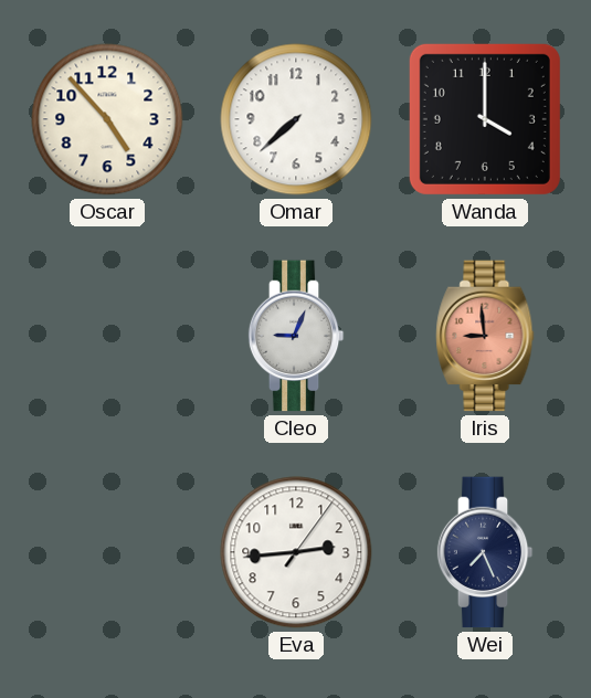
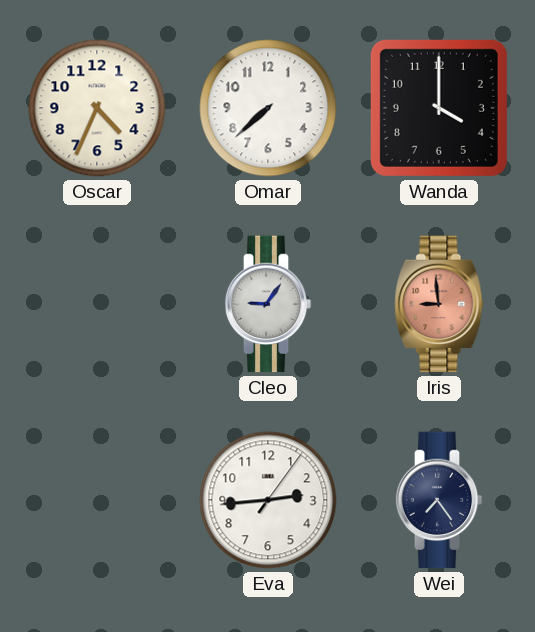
Oscar: 4:53 -> 4:34 (97, 108)
Cleo: 9:04 -> 9:06 (268, 304)
Wei: 7:26 -> 7:24 (439, 500)
